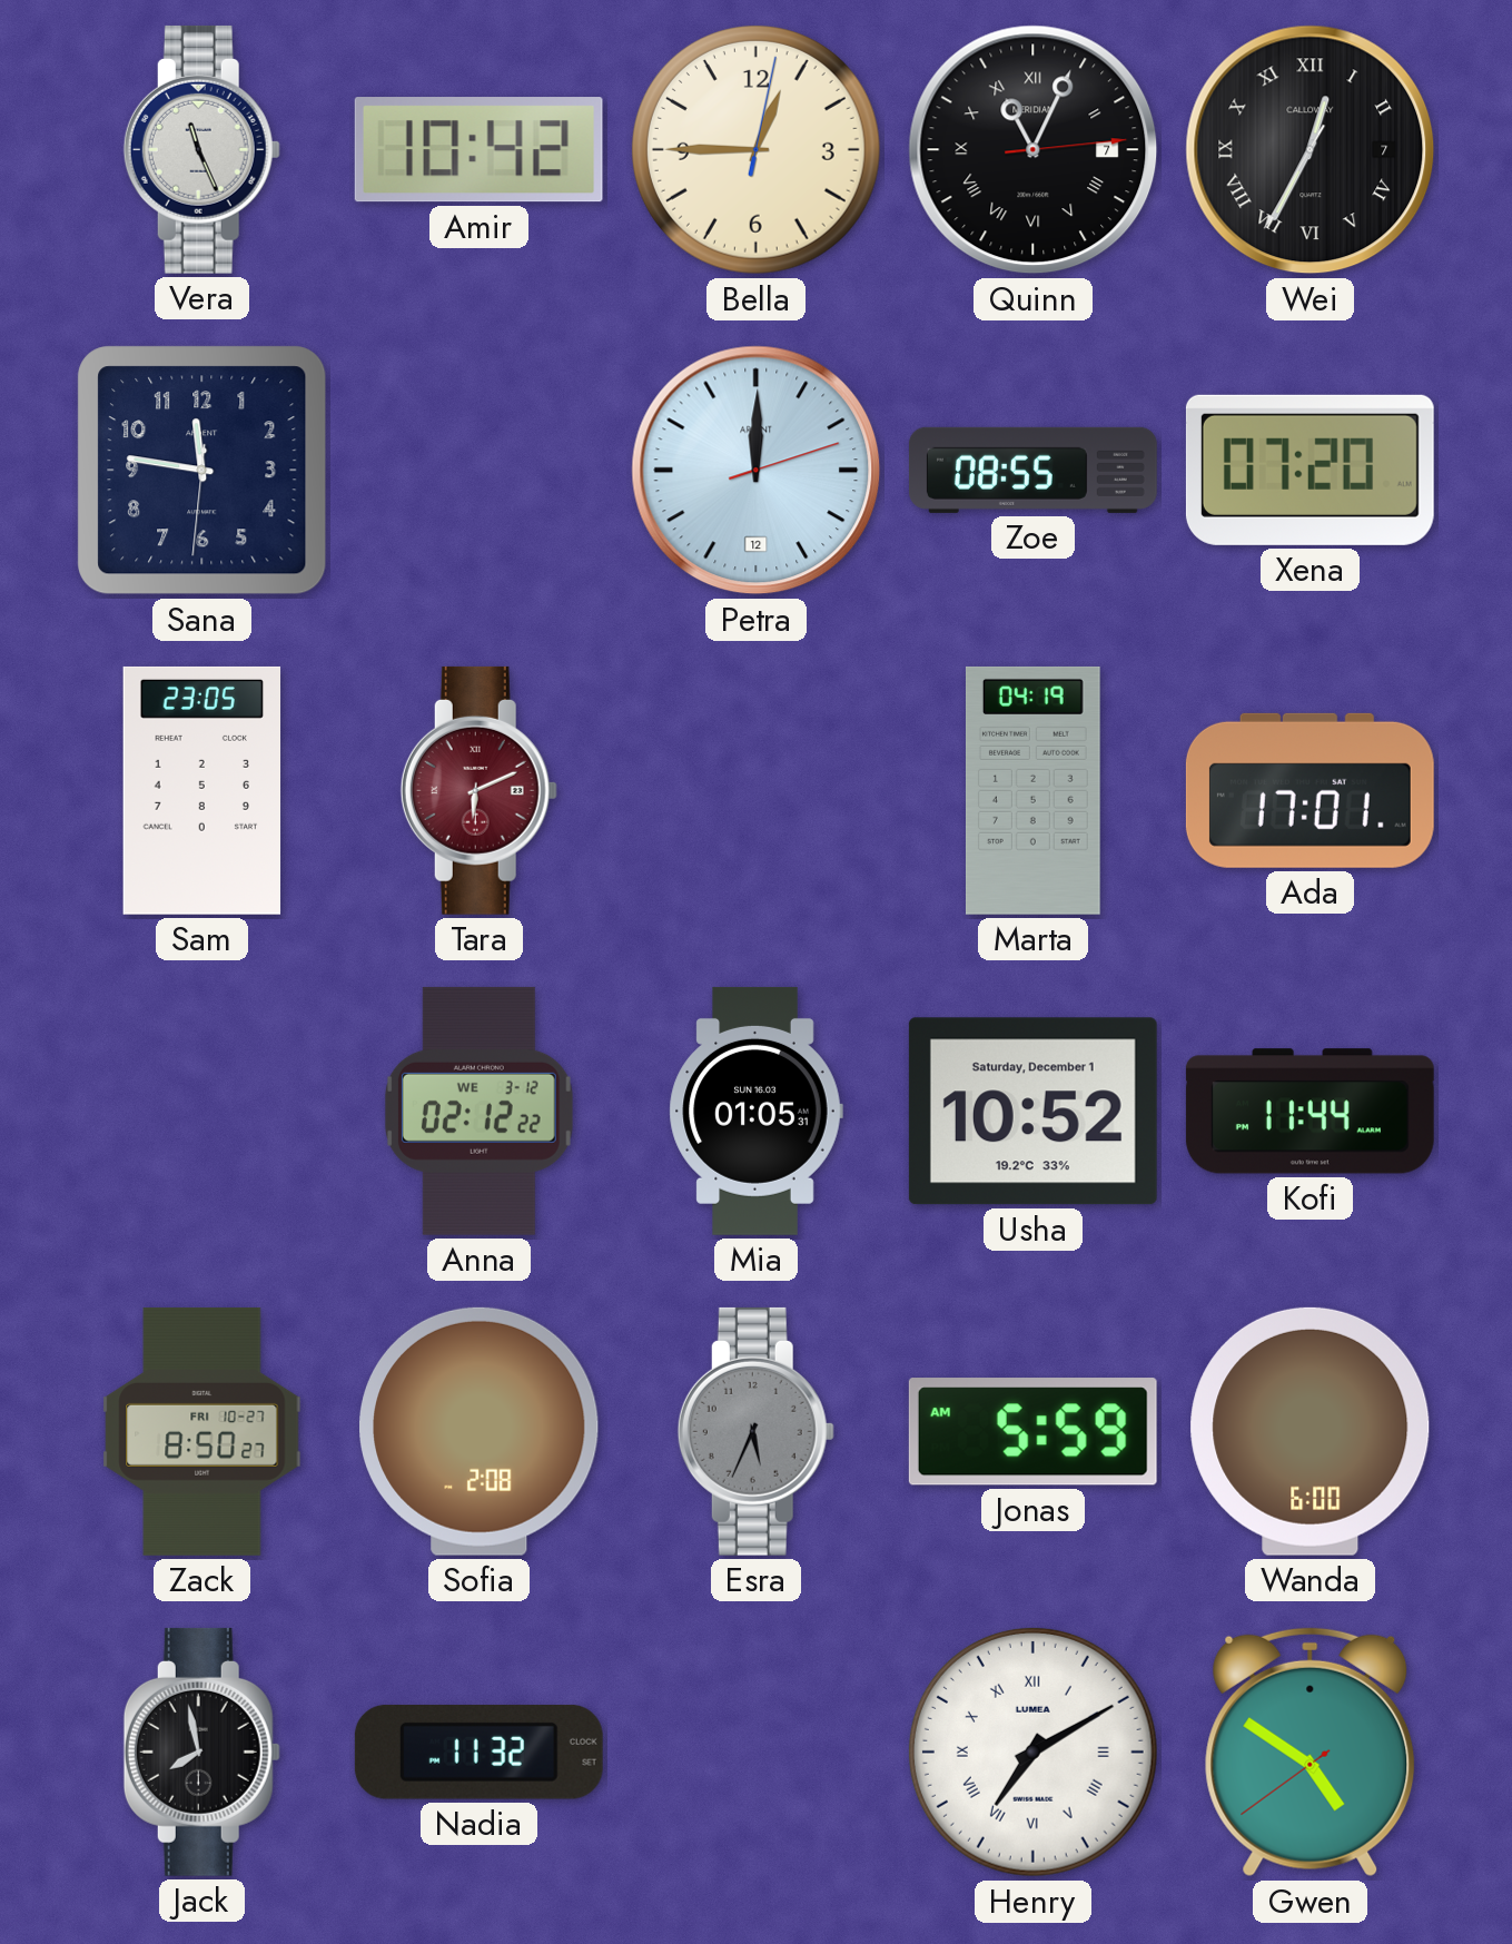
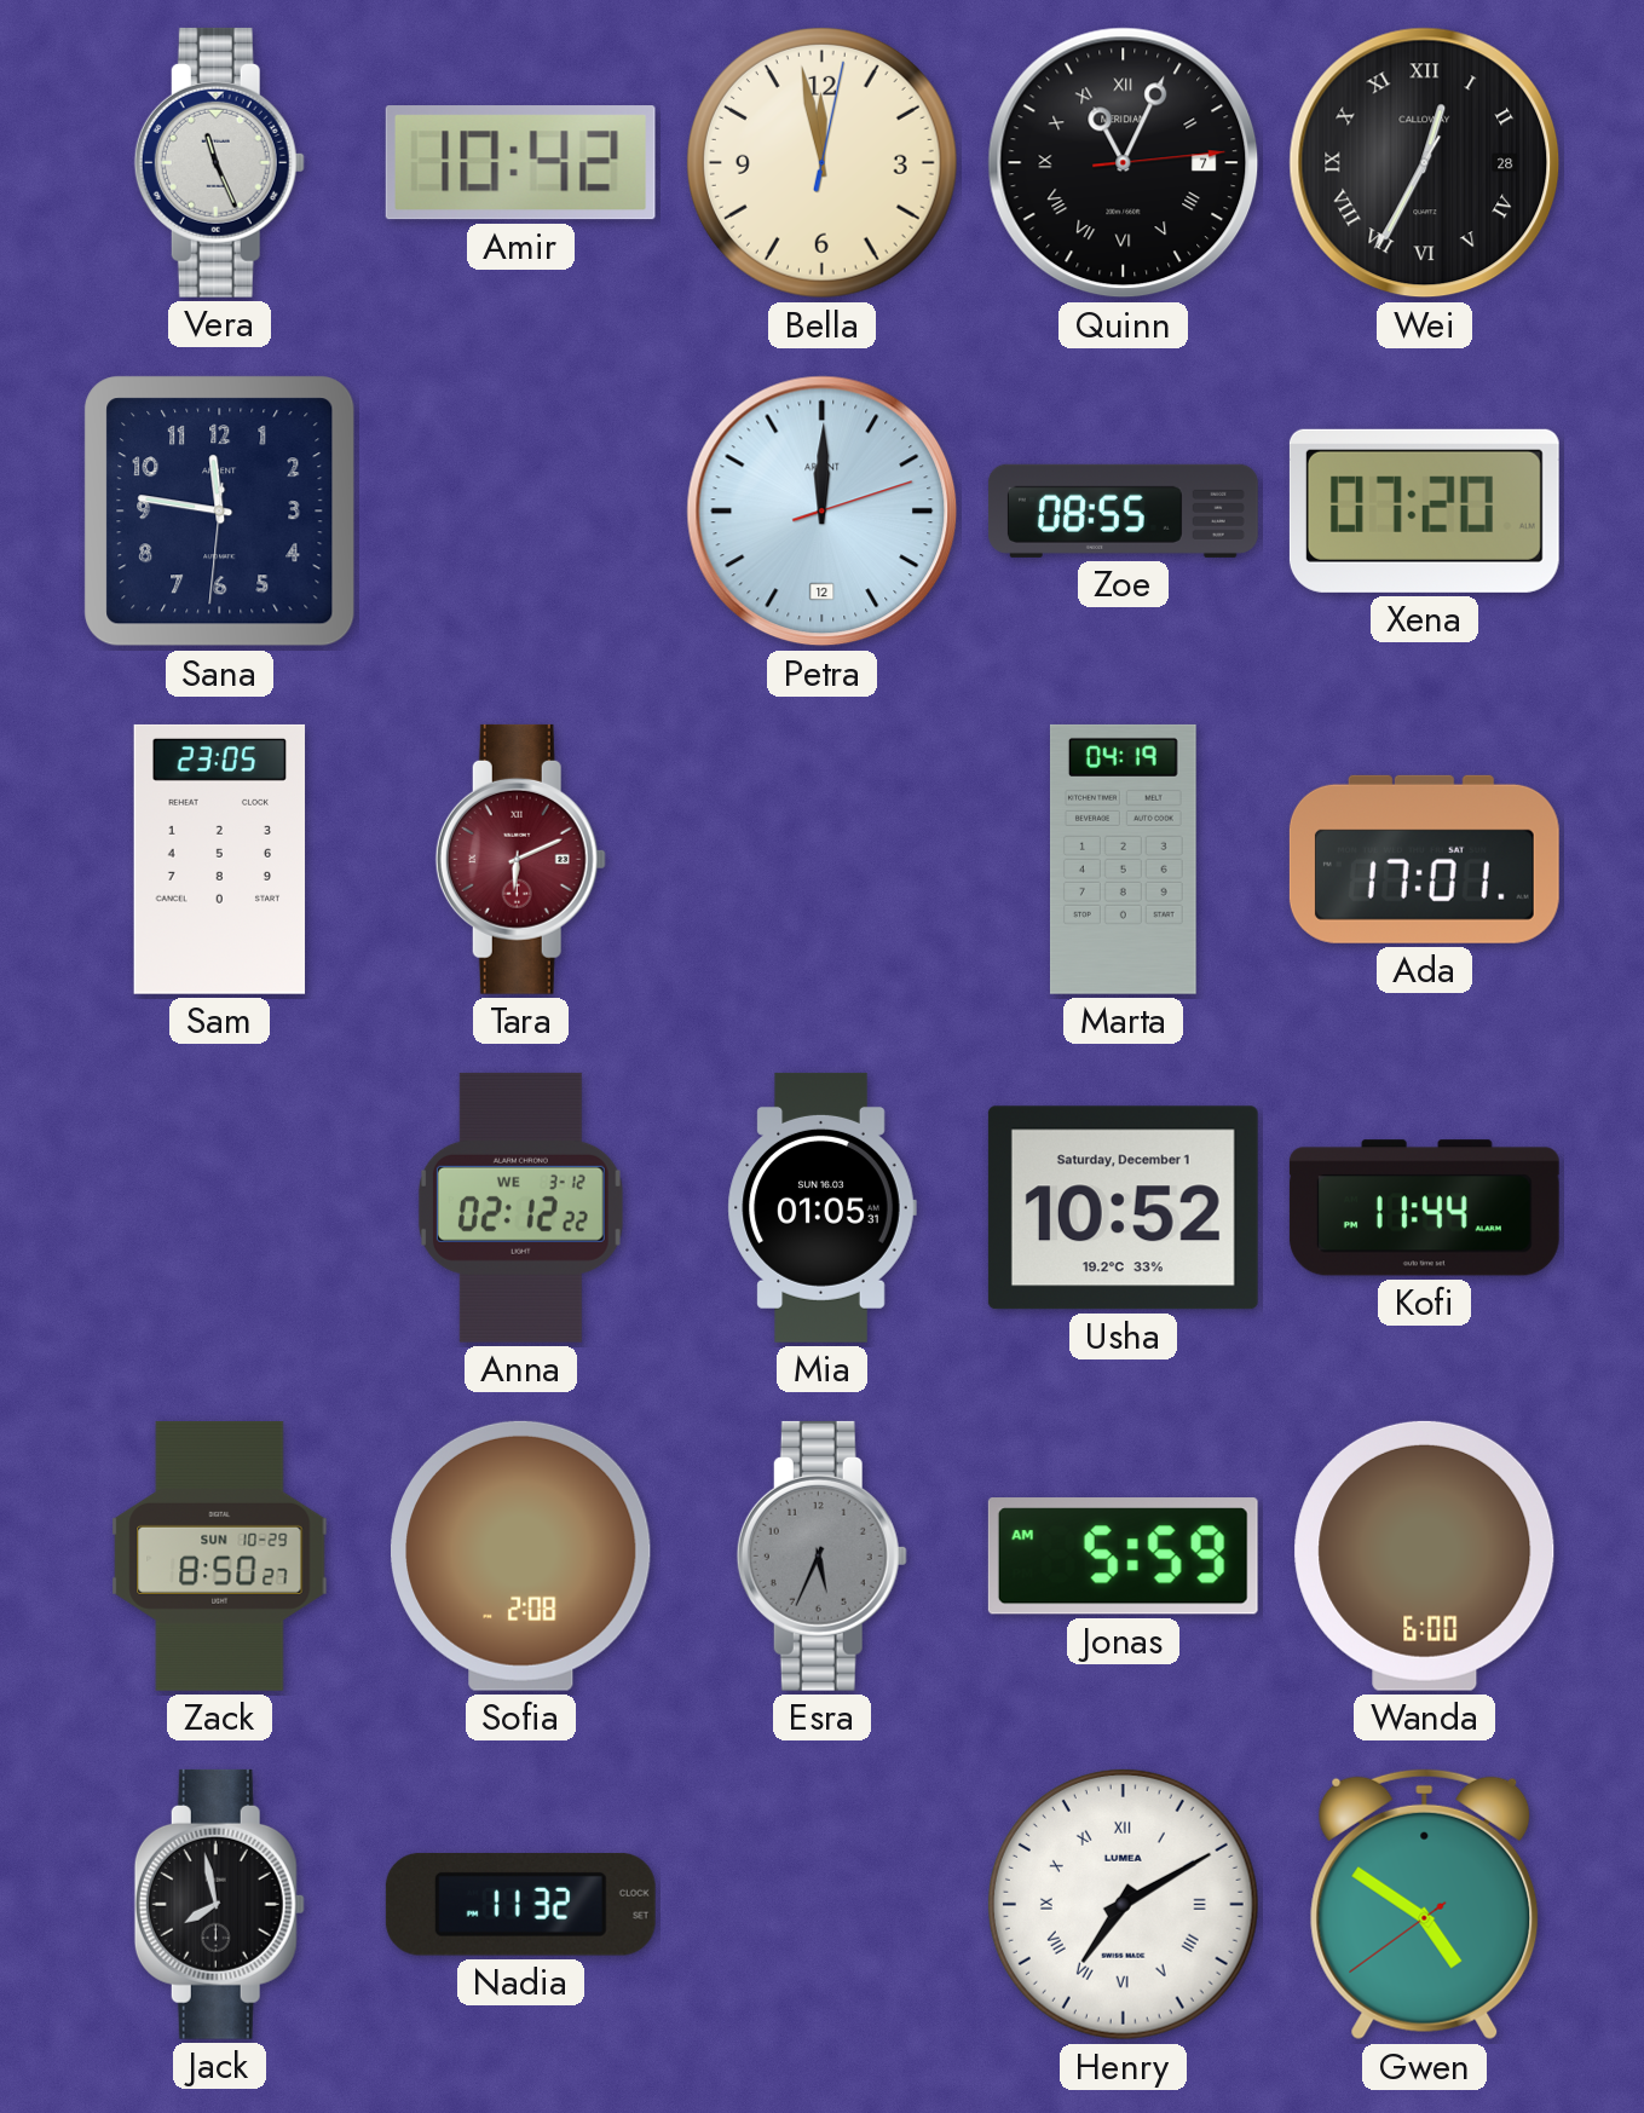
Bella: 12:45 -> 11:58 (821, 162)
Wei date: 7 -> 28 (1425, 163)
Zack date: FRI 10-27 -> SUN 10-29 (220, 1555)
